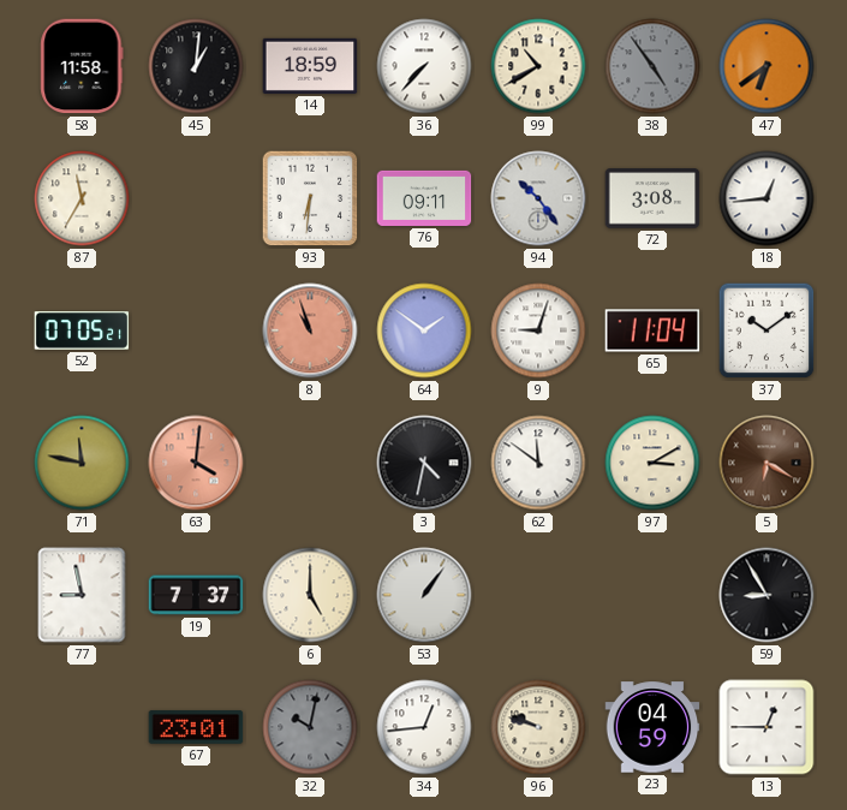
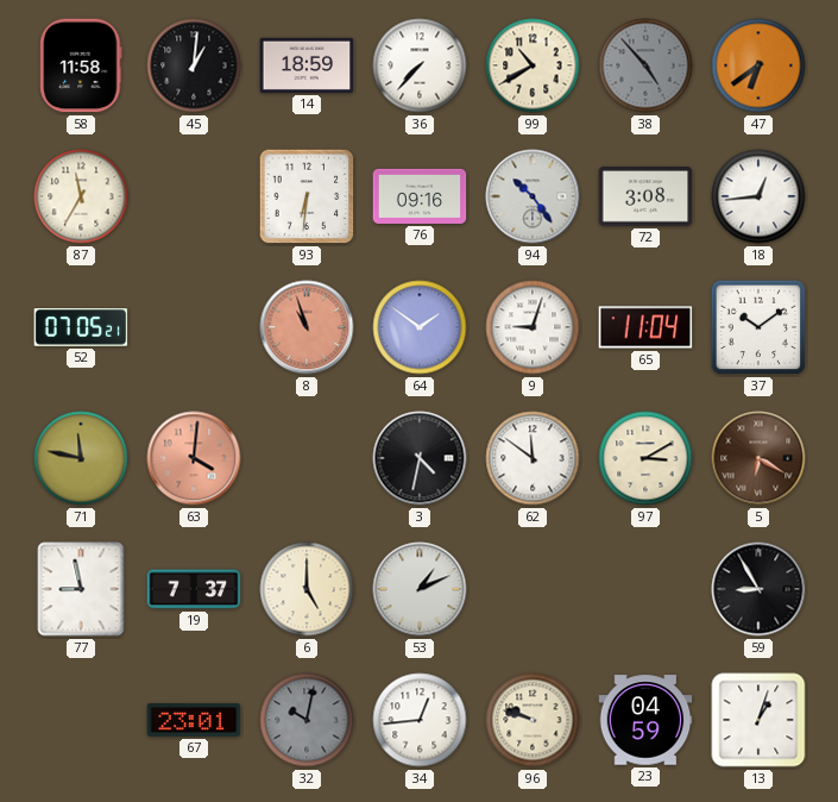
38: 4:54 -> 4:53 (645, 65)
76: 09:11 -> 09:16 (420, 196)
53: 1:06 -> 1:11 (420, 589)
13: 12:45 -> 1:03 (758, 720)
